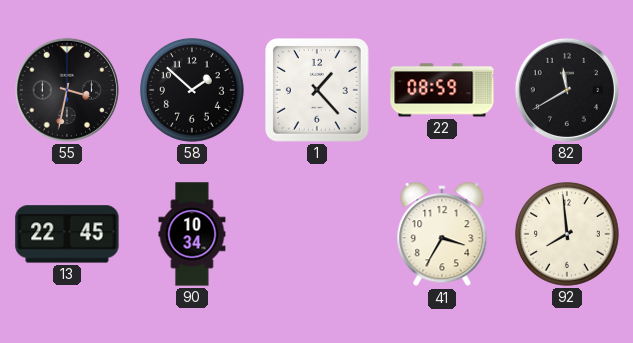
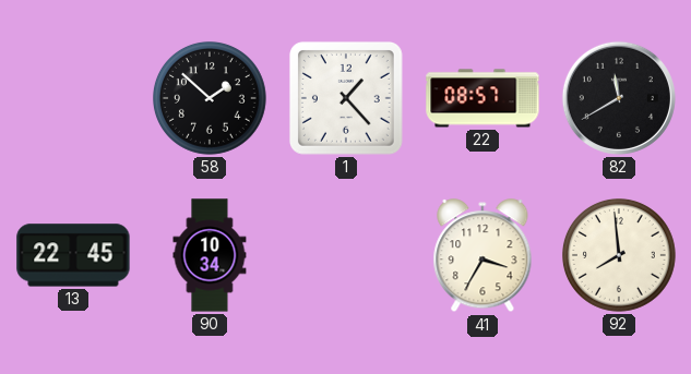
55: 3:32 -> none (67, 90)
22: 08:59 -> 08:57 (482, 98)
